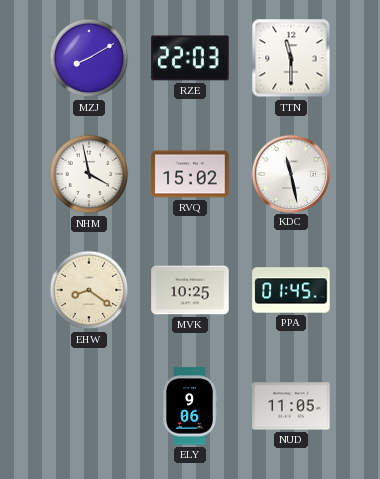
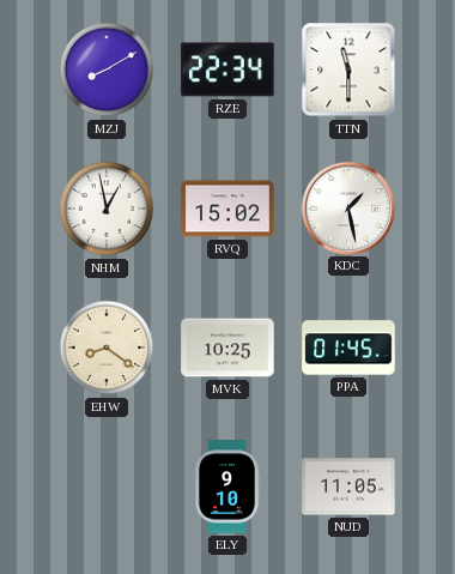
RZE: 22:03 -> 22:34 (227, 70)
NHM: 3:58 -> 12:58 (107, 209)
KDC: 11:28 -> 1:28 (347, 207)
ELY: 9:06 -> 9:10 (227, 487)
